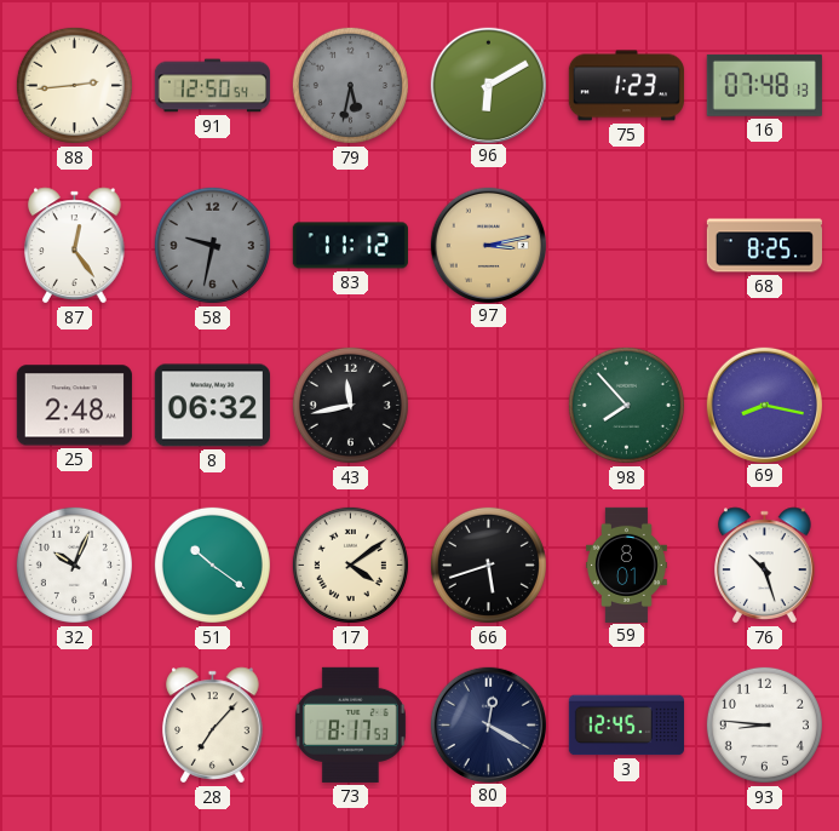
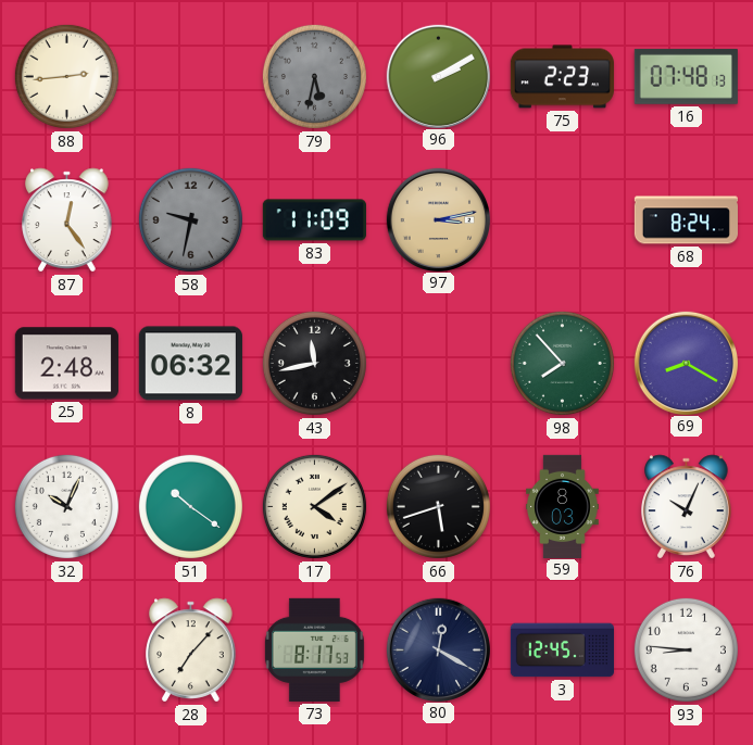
91: 12:50 -> none (212, 86)
96: 6:10 -> 2:10 (438, 76)
75: 1:23 -> 2:23 (562, 77)
83: 11:12 -> 11:09 (314, 220)
68: 8:25 -> 8:24 (686, 220)
69: 8:17 -> 8:20 (686, 363)
59: 8:01 -> 8:03 (563, 506)
76: 10:27 -> 10:04 (687, 507)
